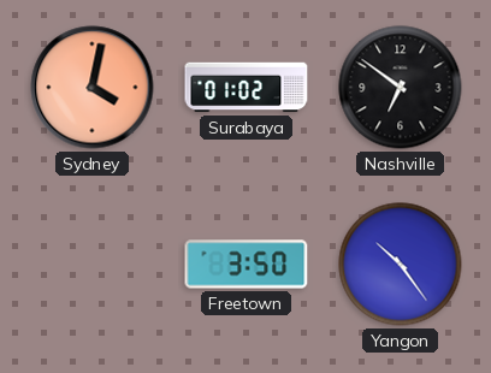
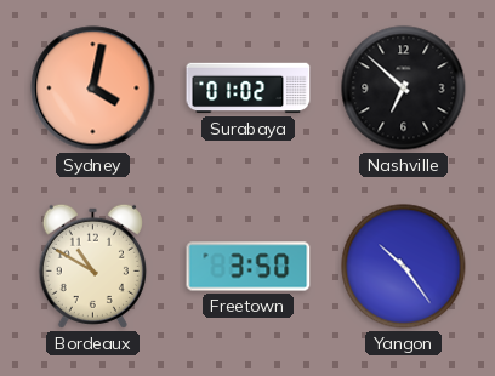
Nashville: 6:51 -> 6:52 (404, 89)
Bordeaux: none -> 10:50 (92, 266)
